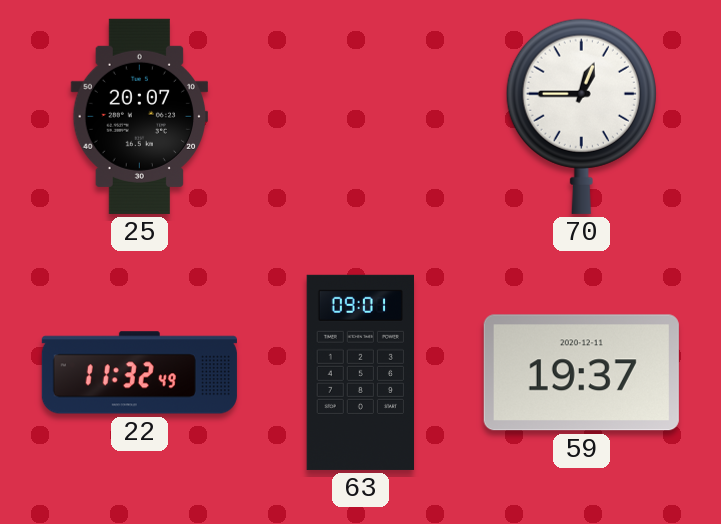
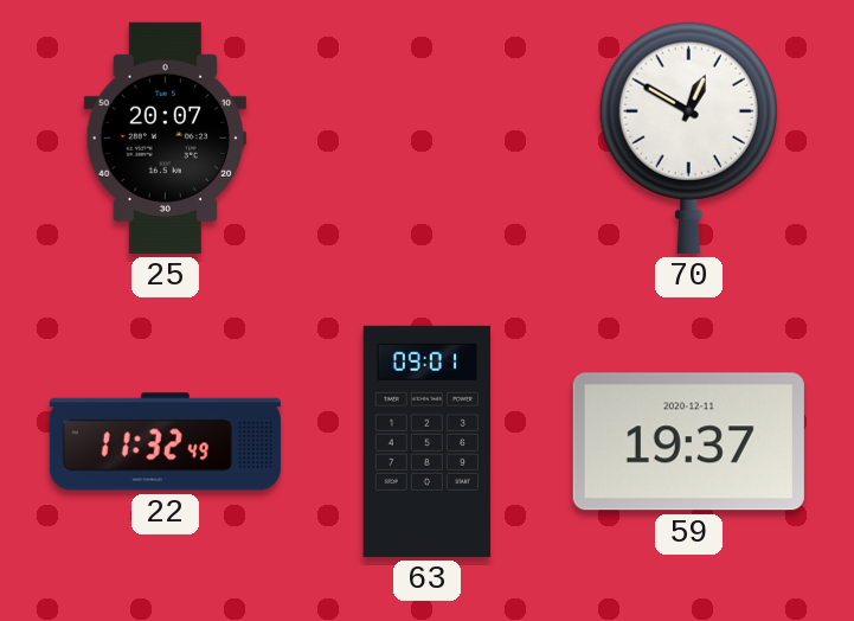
70: 12:45 -> 12:50 (688, 137)
